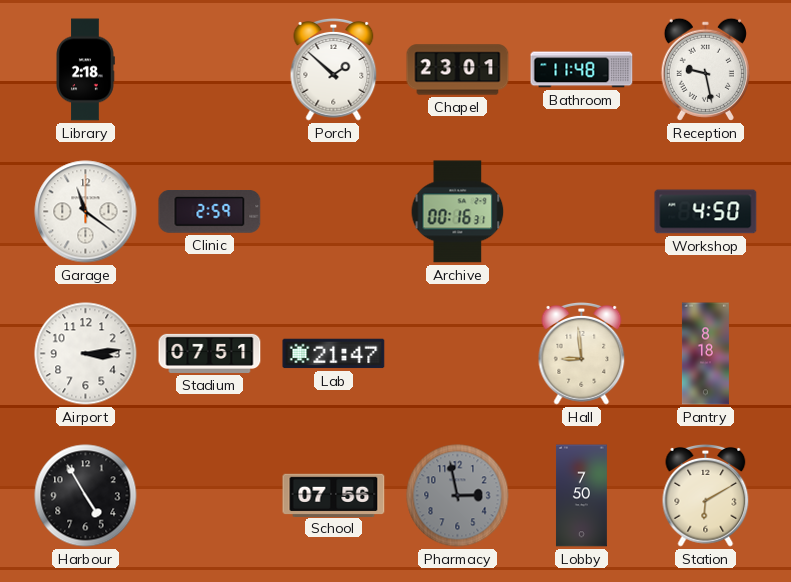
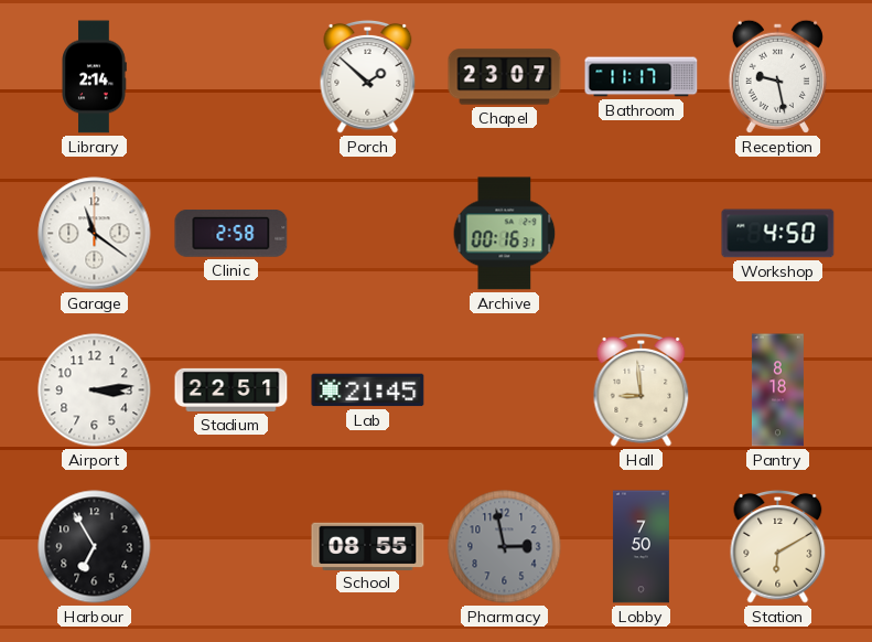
Library: 2:18 -> 2:14 (94, 77)
Chapel: 23:01 -> 23:07 (505, 77)
Bathroom: 11:48 -> 11:17 (642, 77)
Clinic: 2:59 -> 2:58 (232, 234)
Stadium: 07:51 -> 22:51 (232, 389)
Lab: 21:47 -> 21:45 (368, 390)
Harbour: 4:55 -> 6:55 (95, 547)
School: 07:56 -> 08:55 (368, 546)
